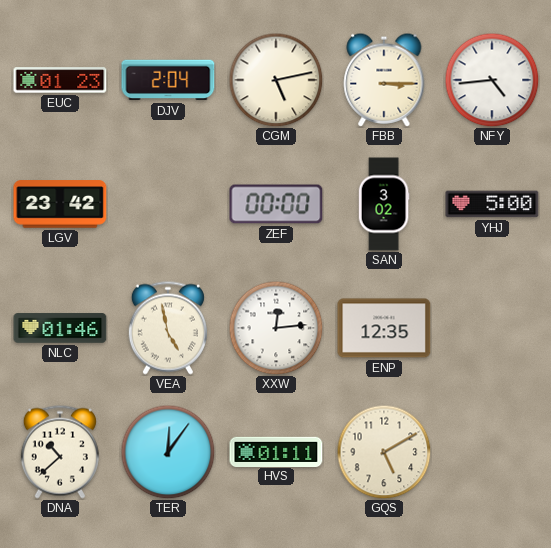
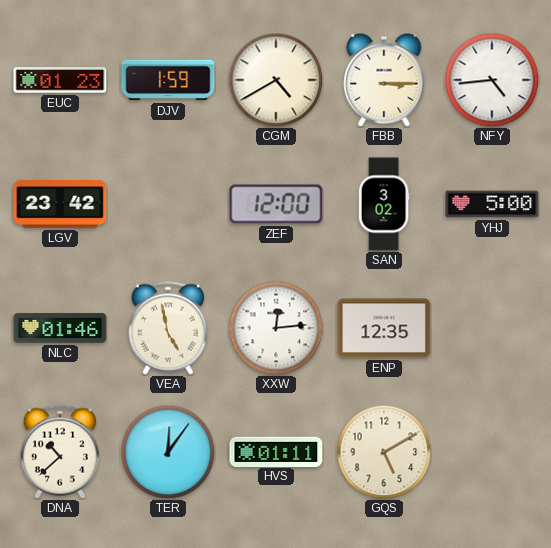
DJV: 2:04 -> 1:59 (168, 80)
CGM: 5:13 -> 4:40 (276, 80)
ZEF: 00:00 -> 12:00 (276, 204)
